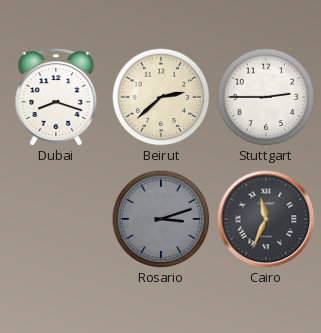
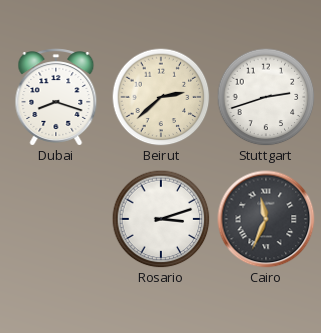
Stuttgart: 2:45 -> 2:42 (266, 97)
Rosario dial: grey -> white (161, 219)
